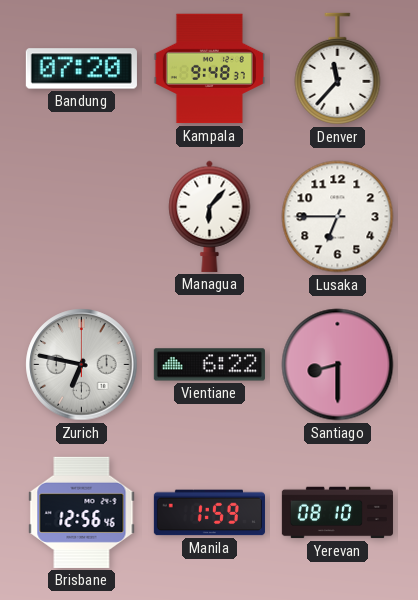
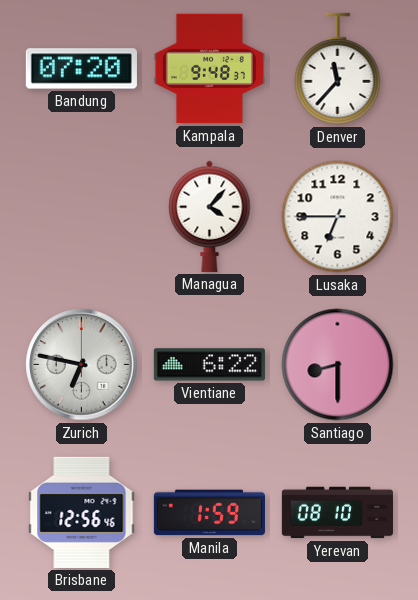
Managua: 6:07 -> 4:07 (210, 216)
